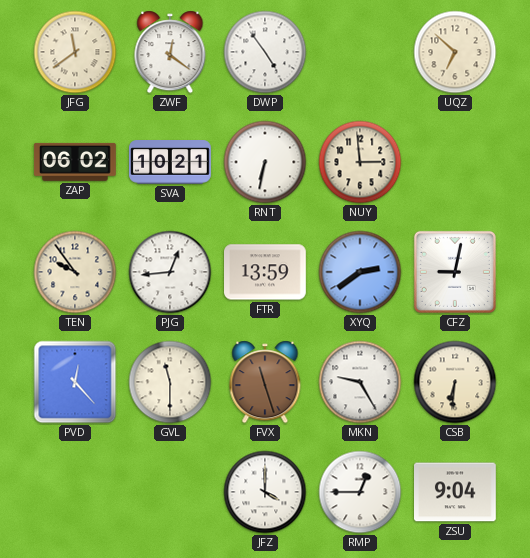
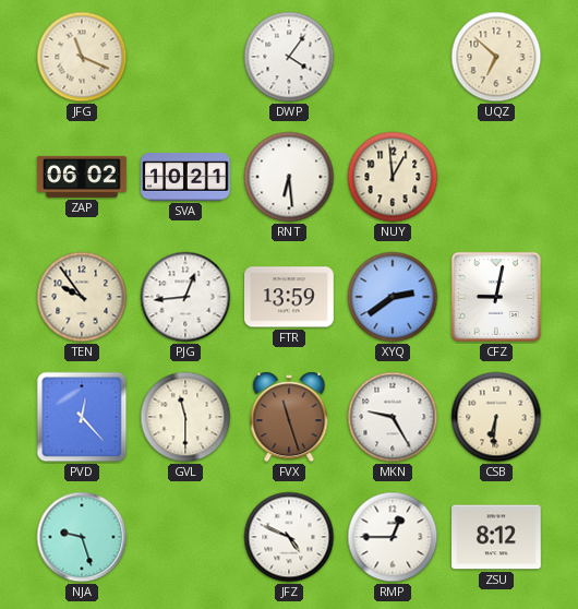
JFG: 11:39 -> 11:19 (82, 57)
ZWF: 12:21 -> none (170, 52)
DWP: 4:54 -> 4:06 (289, 57)
RNT: 6:32 -> 6:29 (289, 177)
NUY: 2:59 -> 12:59 (393, 177)
NJA: none -> 9:27 (82, 537)
JFZ: 4:00 -> 4:49 (289, 537)
ZSU: 9:04 -> 8:12 (497, 537)
